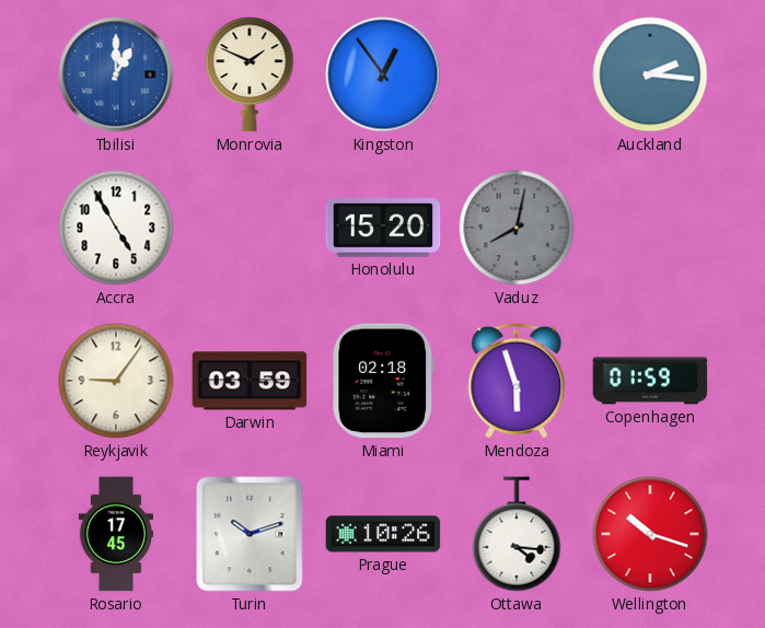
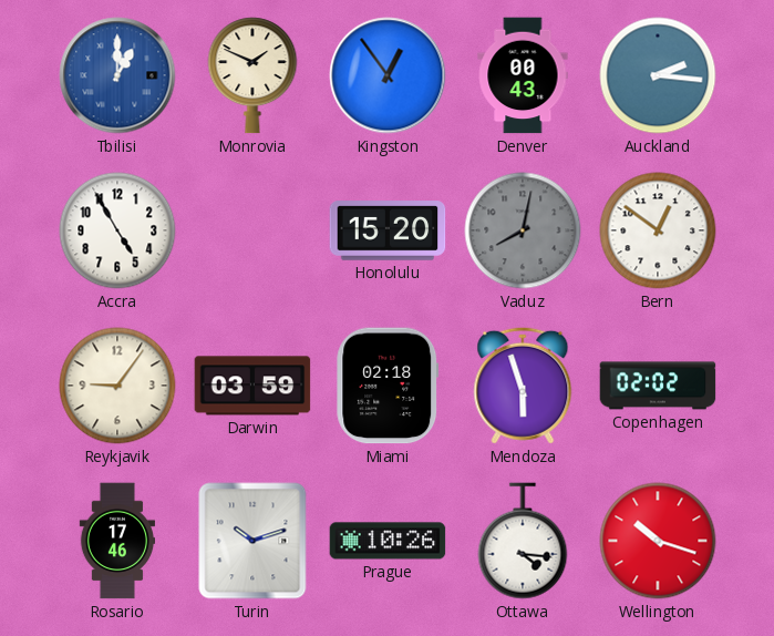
Denver: none -> 00:43 (523, 75)
Bern: none -> 12:51 (658, 230)
Copenhagen: 01:59 -> 02:02 (658, 386)
Rosario: 17:45 -> 17:46 (116, 541)
